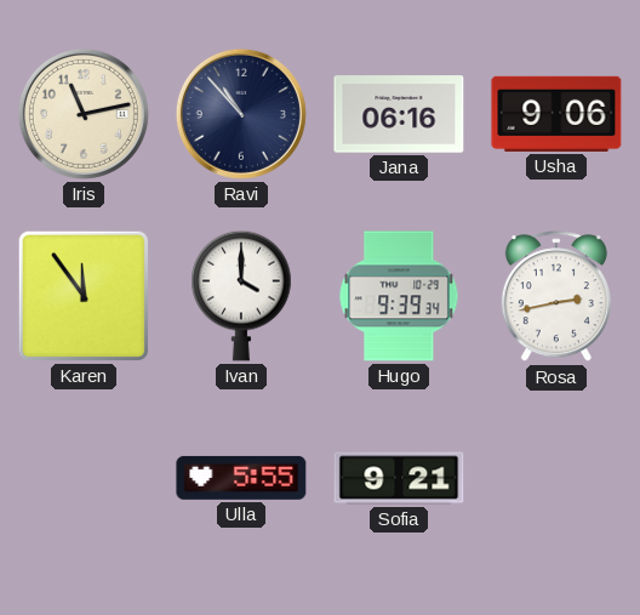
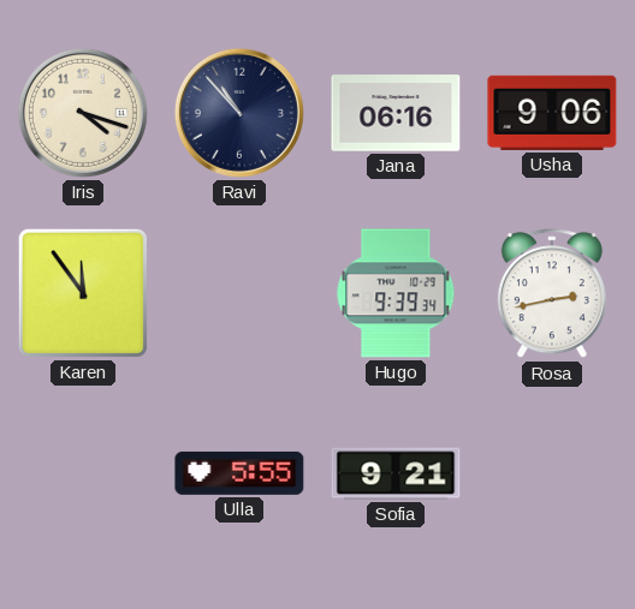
Iris: 11:13 -> 4:18 (83, 113)
Ivan: 4:00 -> none (241, 296)
